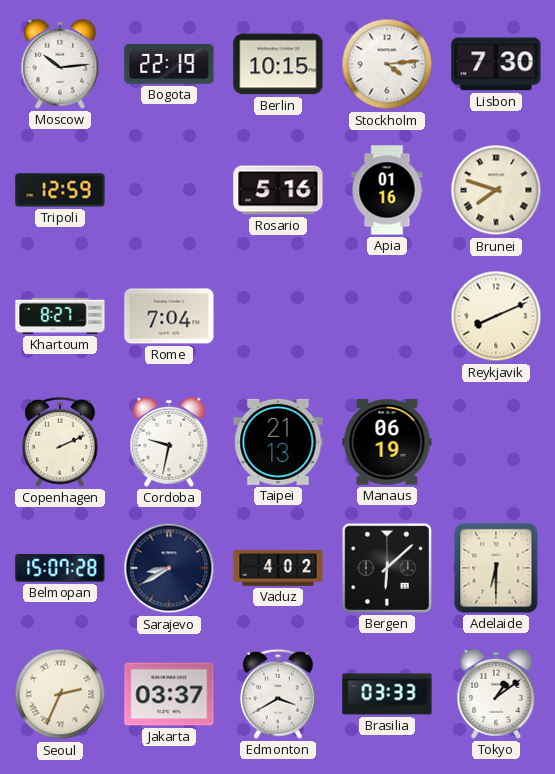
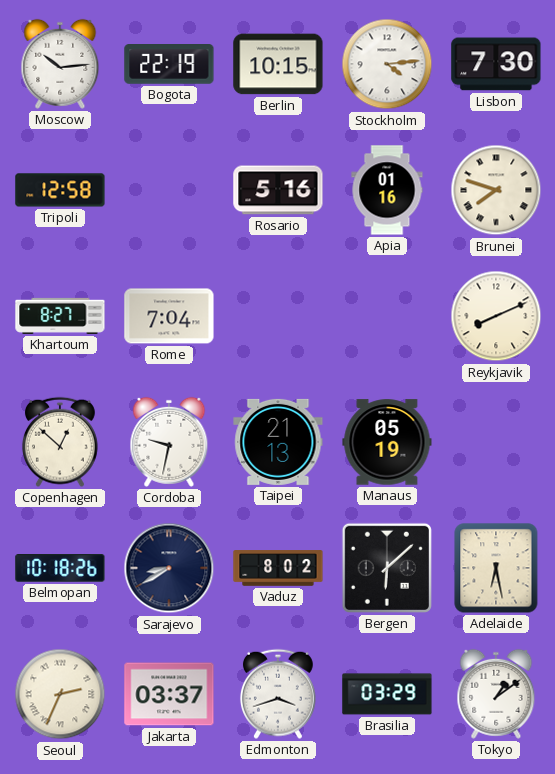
Tripoli: 12:59 -> 12:58 (60, 190)
Copenhagen: 2:11 -> 12:52 (60, 442)
Manaus: 06:19 -> 05:19 (387, 442)
Belmopan: 15:07 -> 10:18 (60, 568)
Vaduz: 4:02 -> 8:02 (278, 568)
Adelaide: 6:30 -> 6:28 (496, 568)
Edmonton: 3:40 -> 3:42 (278, 694)
Brasilia: 03:33 -> 03:29 (387, 694)
